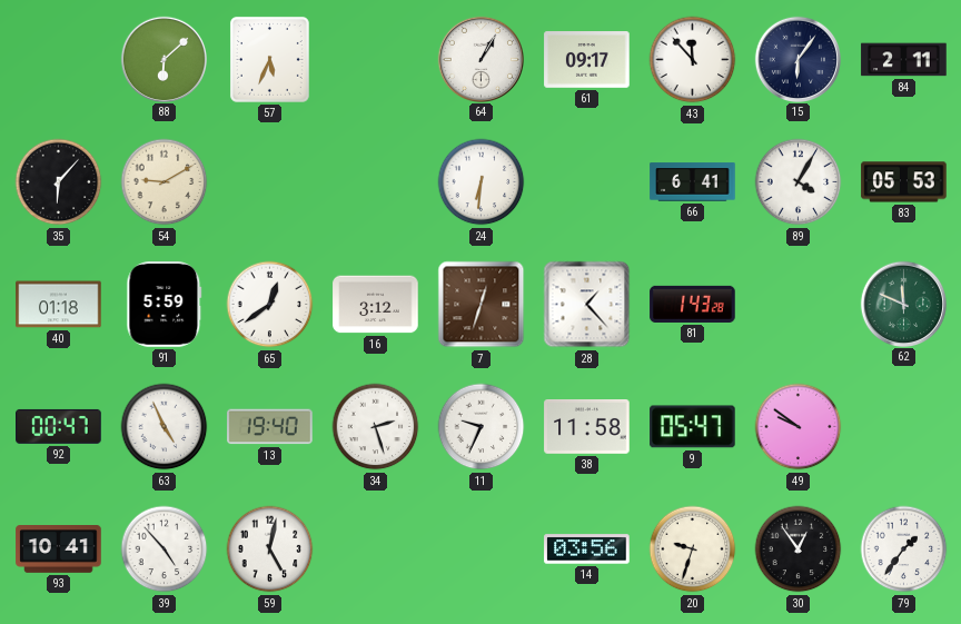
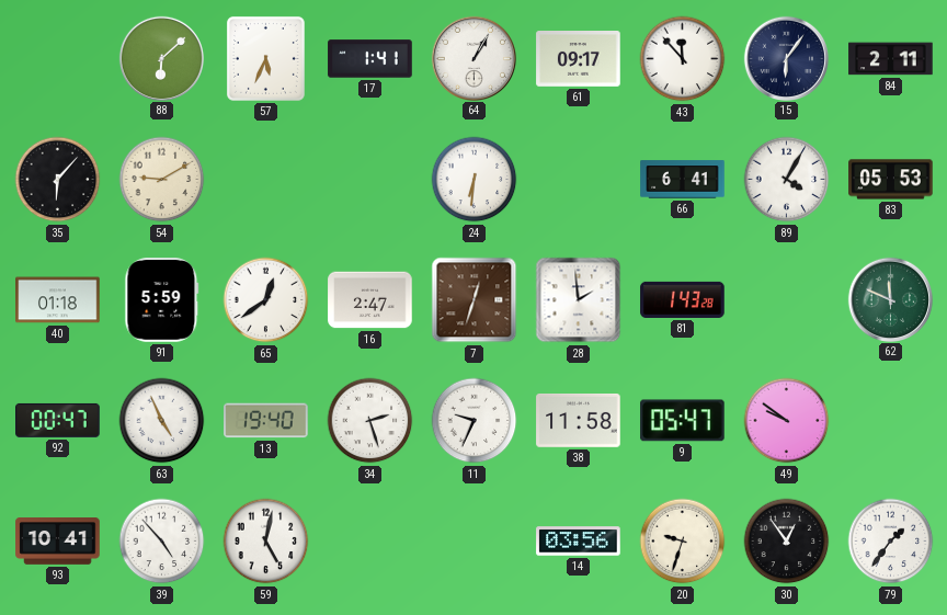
17: none -> 1:41 (370, 59)
16: 3:12 -> 2:47 (370, 300)
28: 1:23 -> 1:59 (579, 300)
